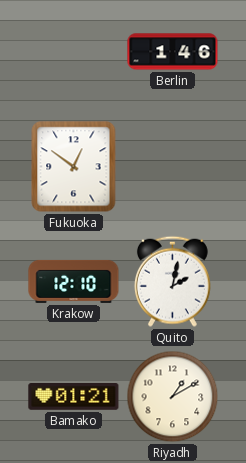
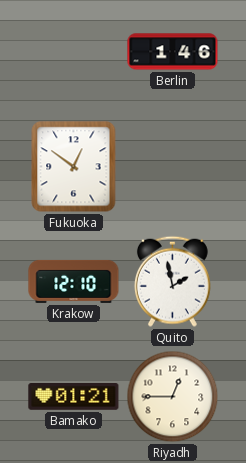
Quito: 2:02 -> 1:58 (172, 281)
Riyadh: 1:10 -> 12:45 (173, 397)
